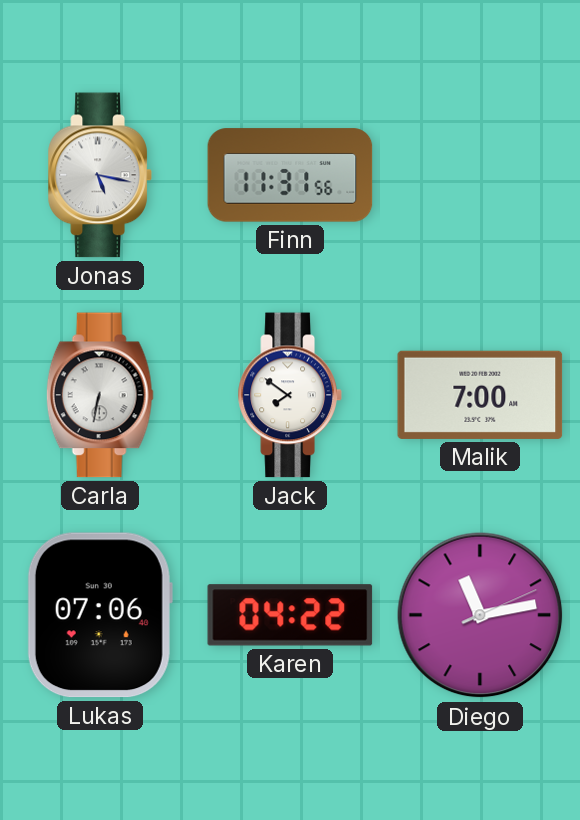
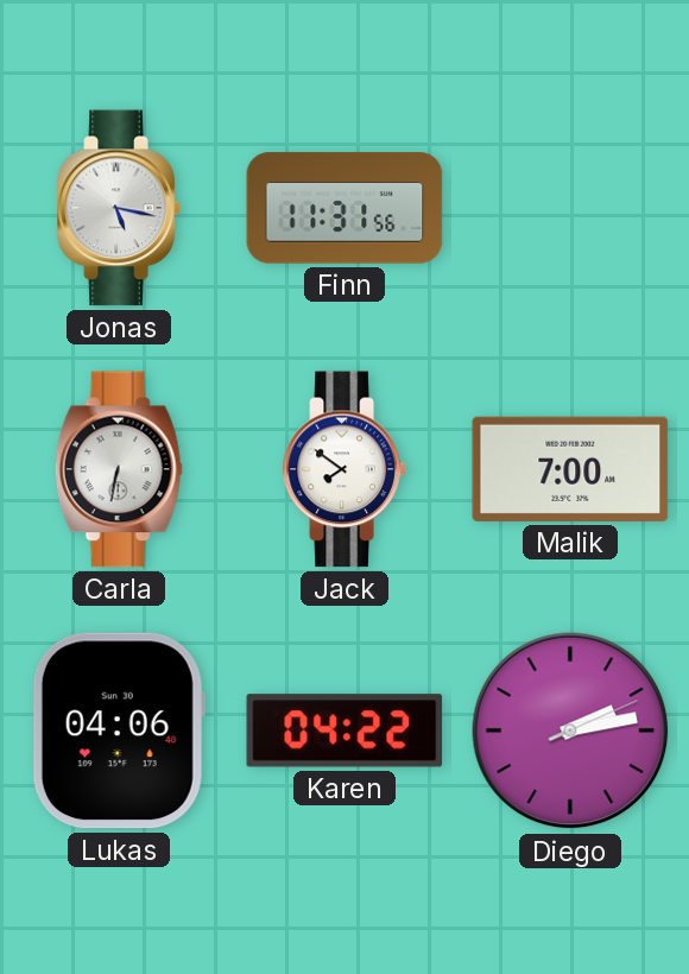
Lukas: 07:06 -> 04:06 (119, 730)
Diego: 11:13 -> 2:13 (570, 730)
